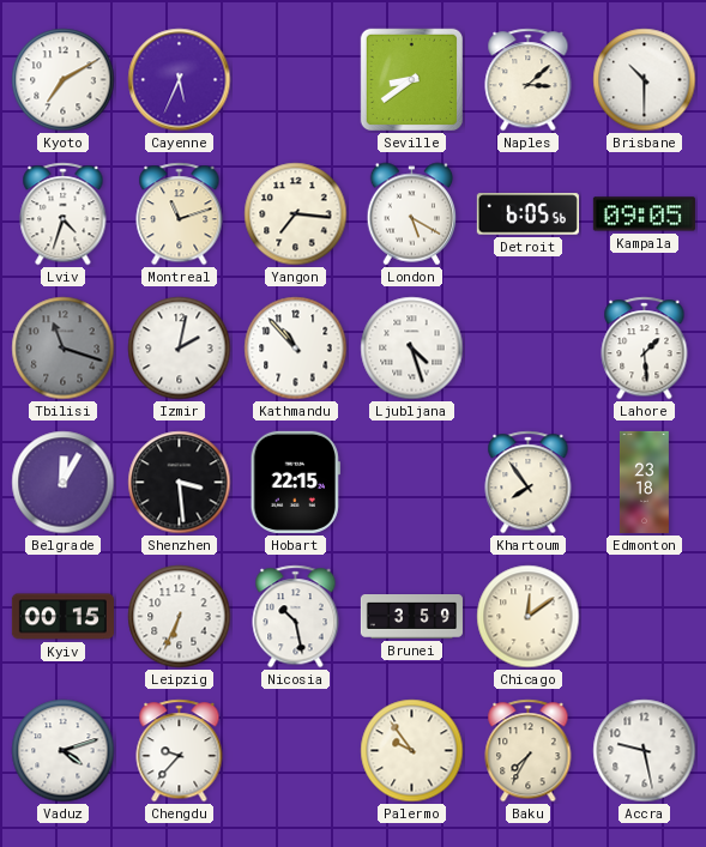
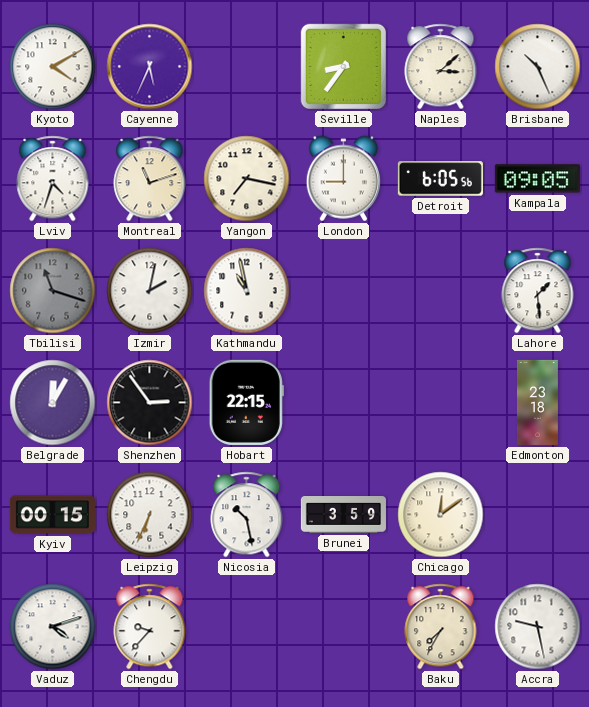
Kyoto: 7:10 -> 4:10 (53, 67)
Seville: 8:39 -> 8:36 (343, 66)
Brisbane: 10:30 -> 10:26 (538, 67)
Yangon: 7:16 -> 7:17 (247, 179)
London: 5:20 -> 9:00 (344, 179)
Kathmandu: 10:53 -> 10:58 (247, 291)
Ljubljana: 4:27 -> none (412, 349)
Shenzhen: 3:29 -> 2:54 (150, 403)
Khartoum: 7:54 -> none (529, 483)
Palermo: 9:54 -> none (412, 751)
